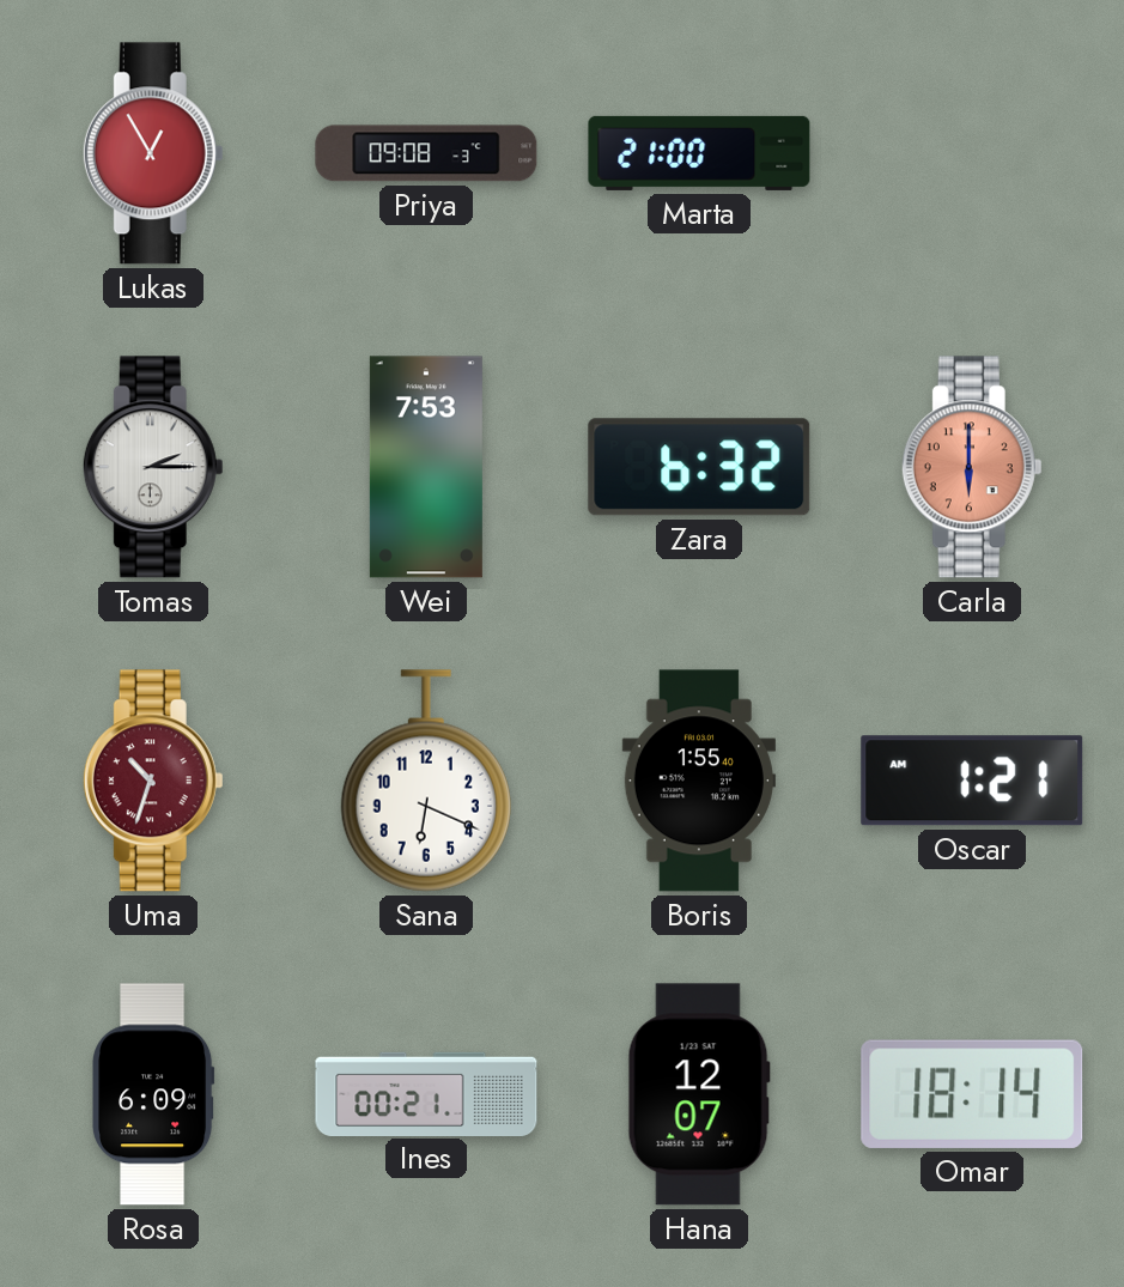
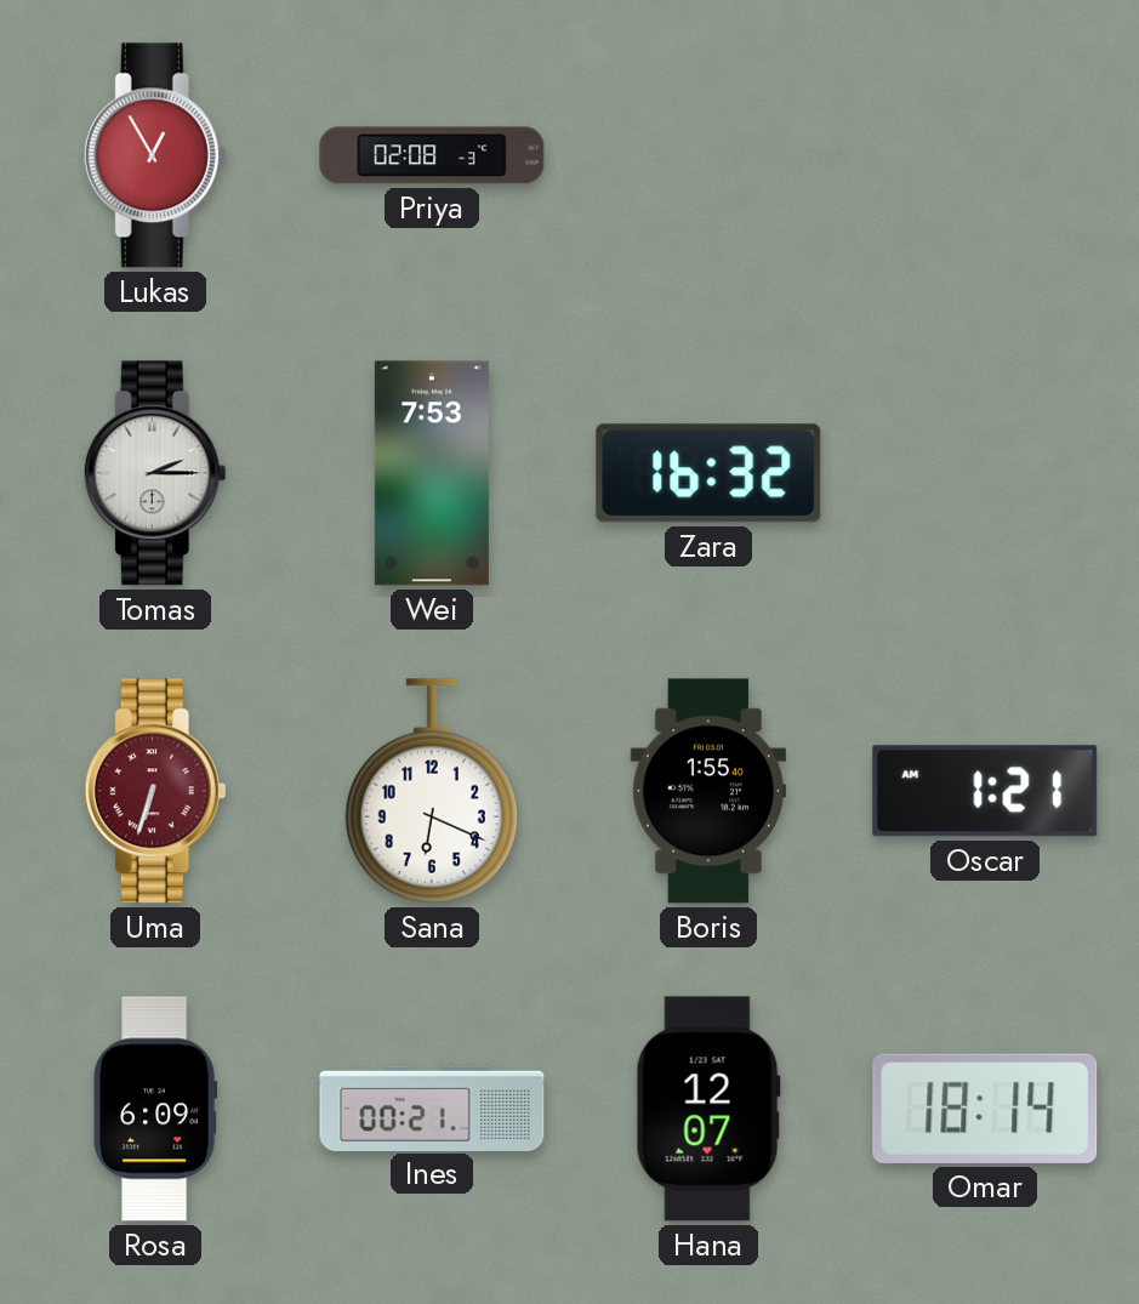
Priya: 09:08 -> 02:08 (432, 155)
Marta: 21:00 -> none (699, 153)
Zara: 6:32 -> 16:32 (708, 473)
Carla: 6:00 -> none (972, 467)
Uma: 10:33 -> 6:33 (155, 791)
